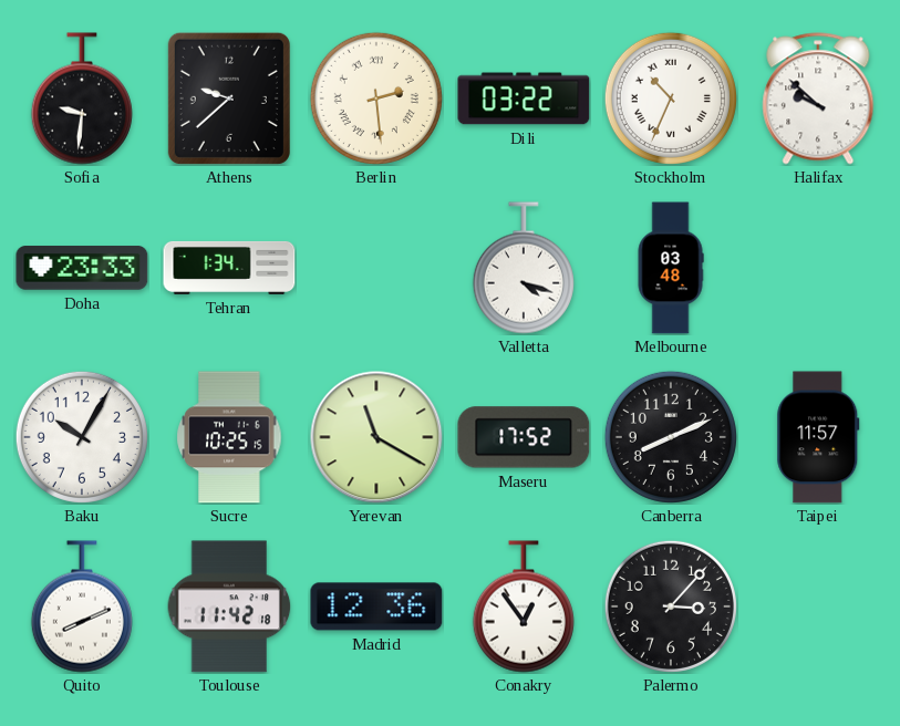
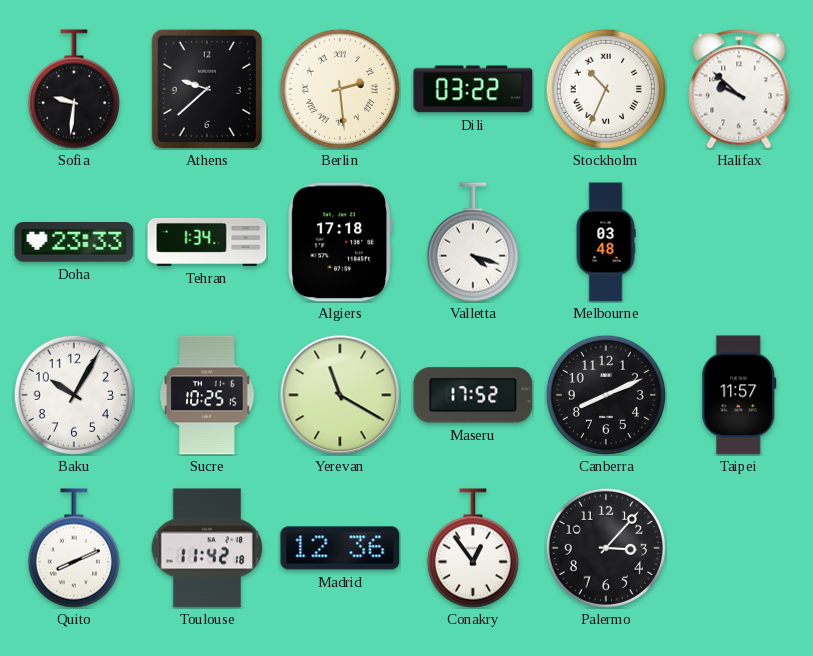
Algiers: none -> 17:18 (339, 242)
